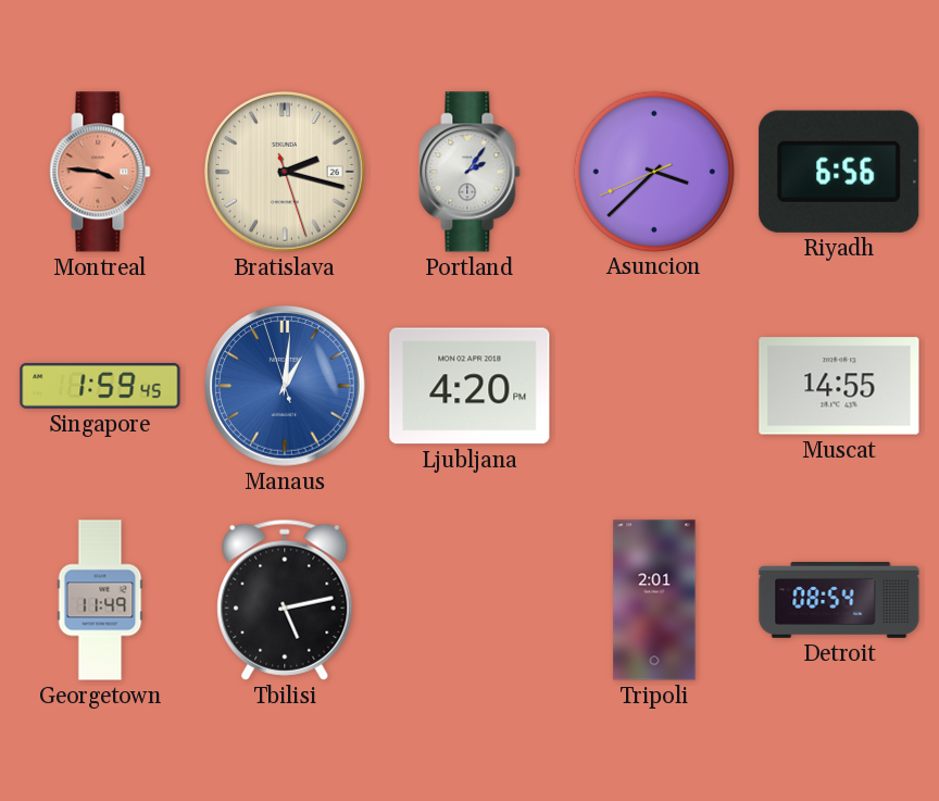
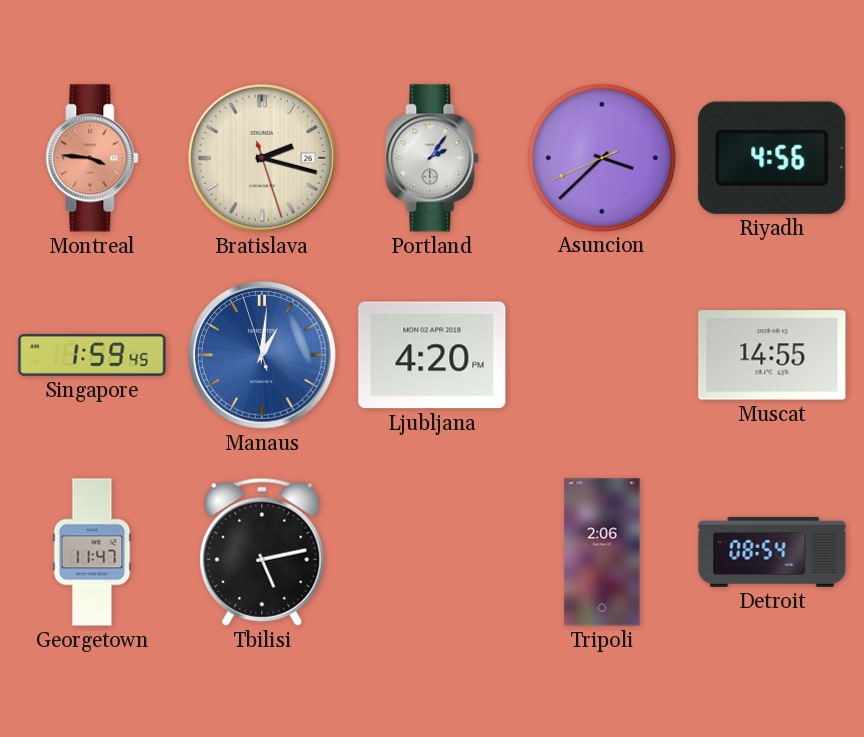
Riyadh: 6:56 -> 4:56 (772, 158)
Georgetown: 11:49 -> 11:47 (92, 552)
Tripoli: 2:01 -> 2:06 (602, 552)
